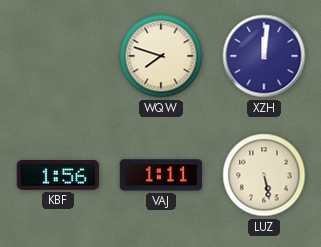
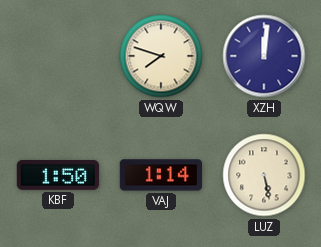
KBF: 1:56 -> 1:50 (57, 175)
VAJ: 1:11 -> 1:14 (160, 175)
